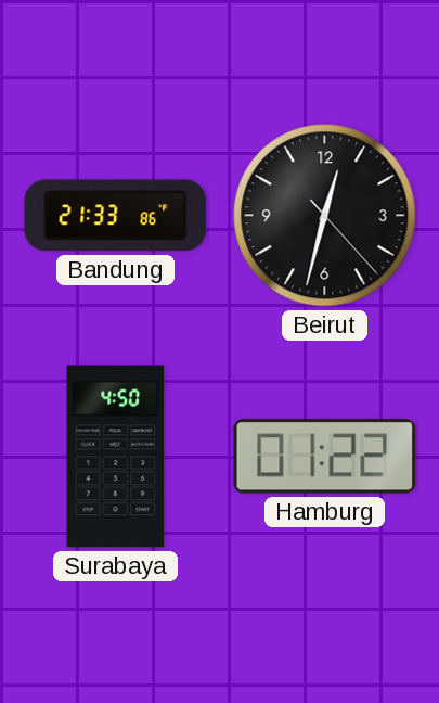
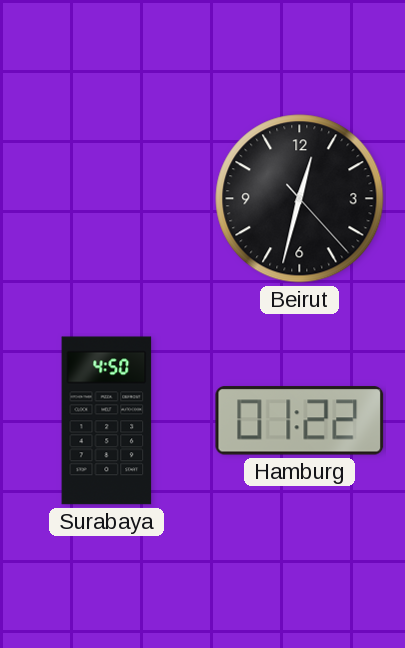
Bandung: 21:33 -> none (116, 216)
